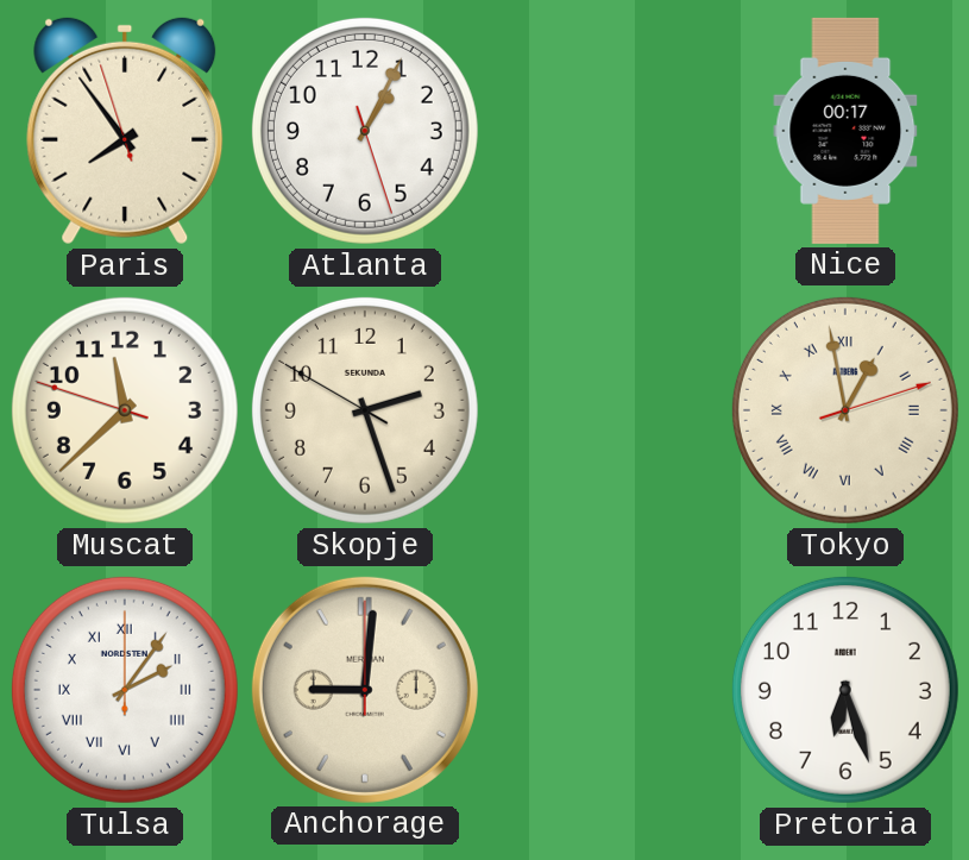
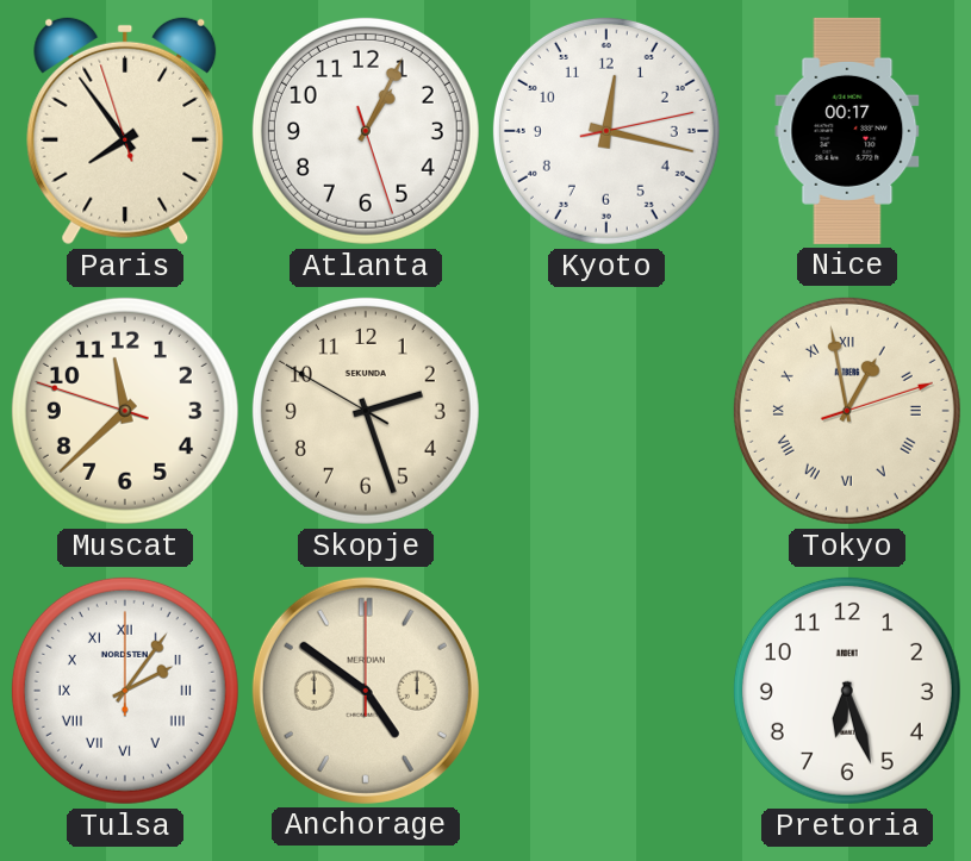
Kyoto: none -> 12:17 (606, 131)
Anchorage: 9:01 -> 4:51 (366, 691)
